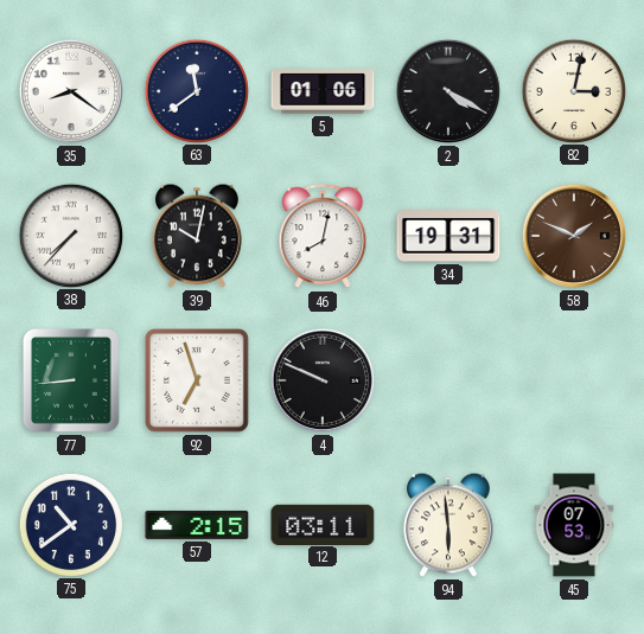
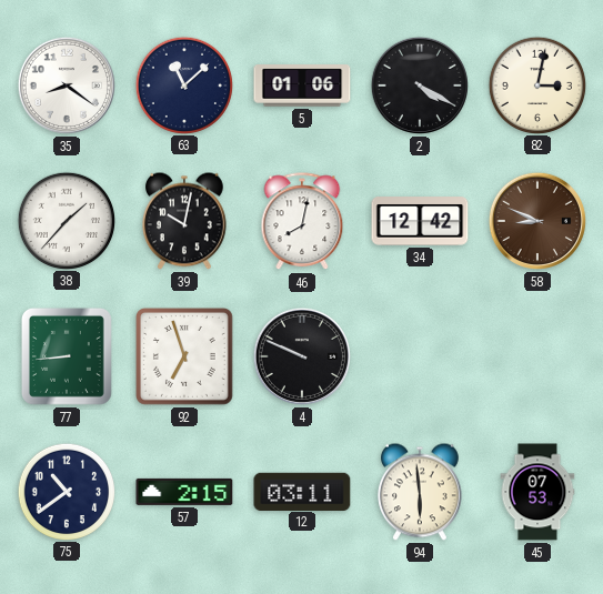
63: 11:39 -> 11:08 (183, 84)
38: 7:37 -> 1:37 (66, 220)
34: 19:31 -> 12:42 (420, 221)
58: 1:49 -> 8:49 (537, 221)
